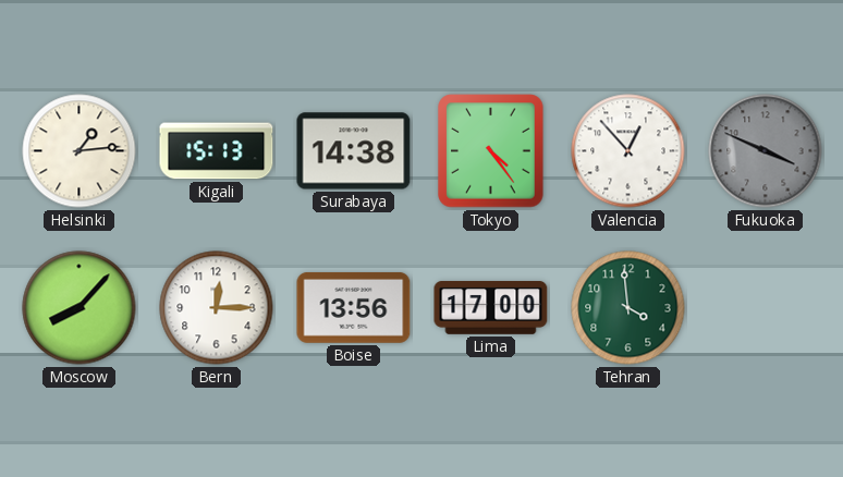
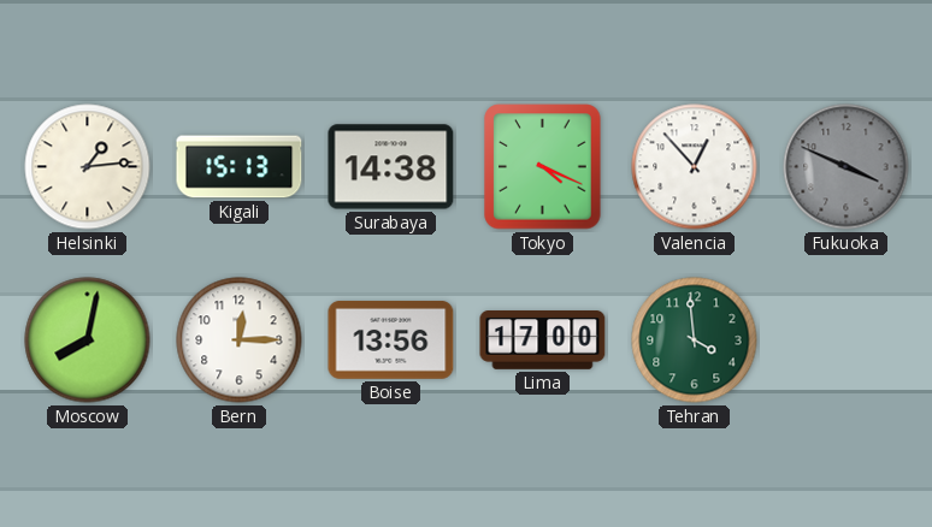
Tokyo: 4:24 -> 4:19 (543, 167)
Moscow: 8:07 -> 8:02 (88, 341)
